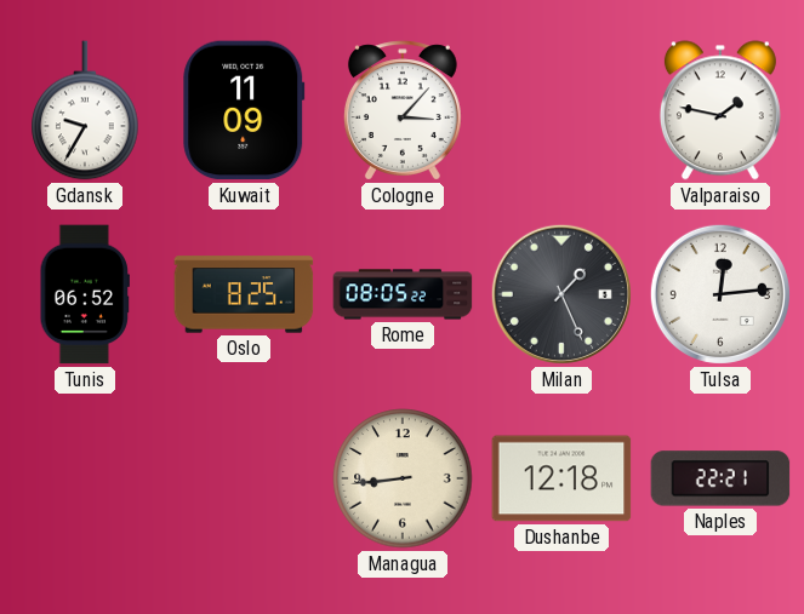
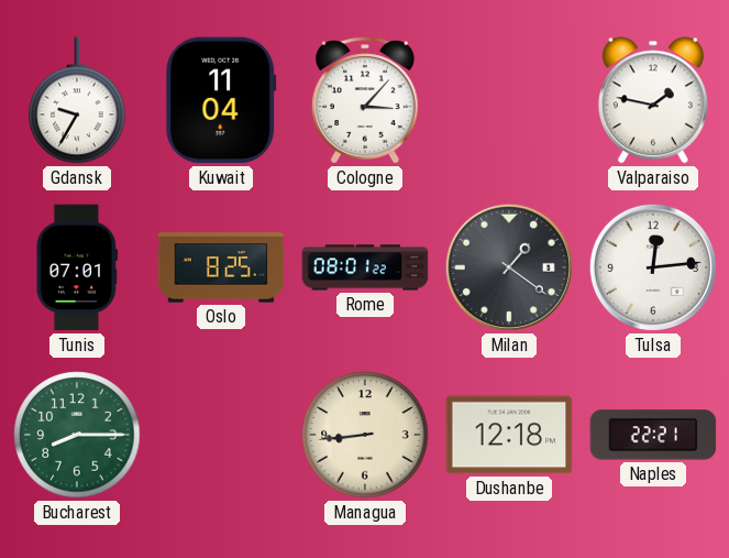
Kuwait: 11:09 -> 11:04 (221, 100)
Tunis: 06:52 -> 07:01 (76, 267)
Rome: 08:05 -> 08:01 (365, 267)
Milan: 1:26 -> 1:21 (509, 267)
Bucharest: none -> 8:15 (77, 435)
